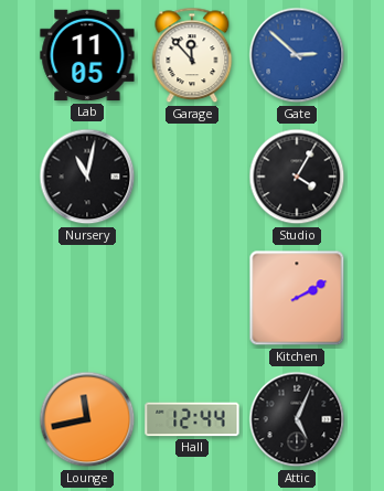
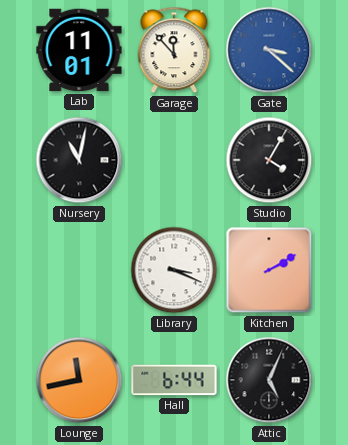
Lab: 11:05 -> 11:01 (79, 50)
Gate: 2:52 -> 3:22 (269, 50)
Library: none -> 3:19 (174, 270)
Hall: 12:44 -> 6:44 (174, 380)
